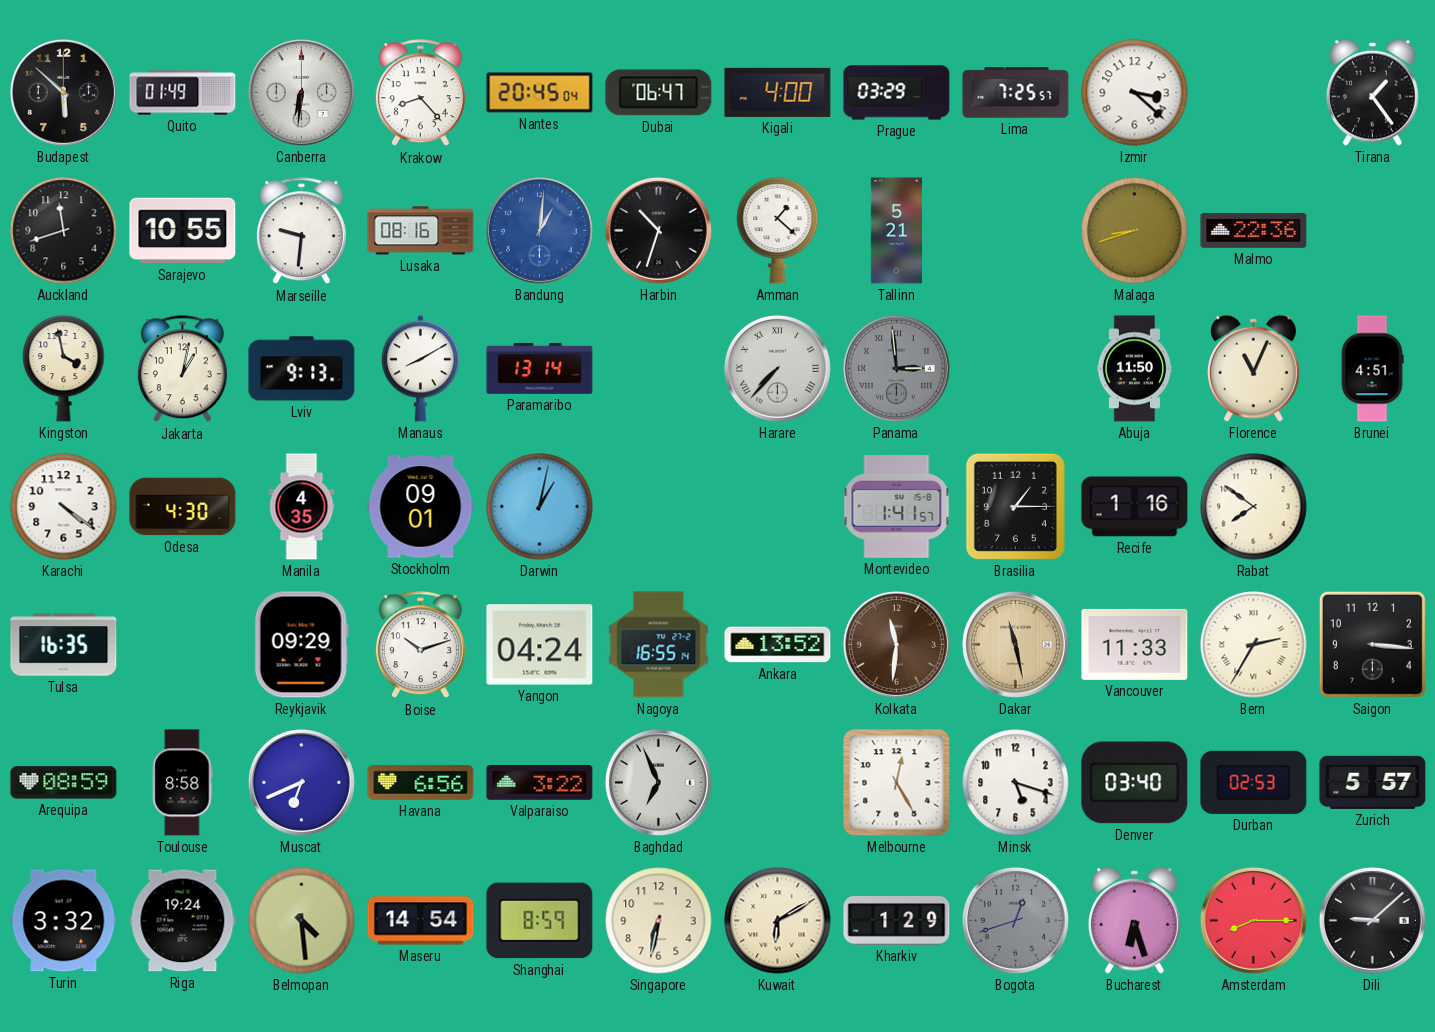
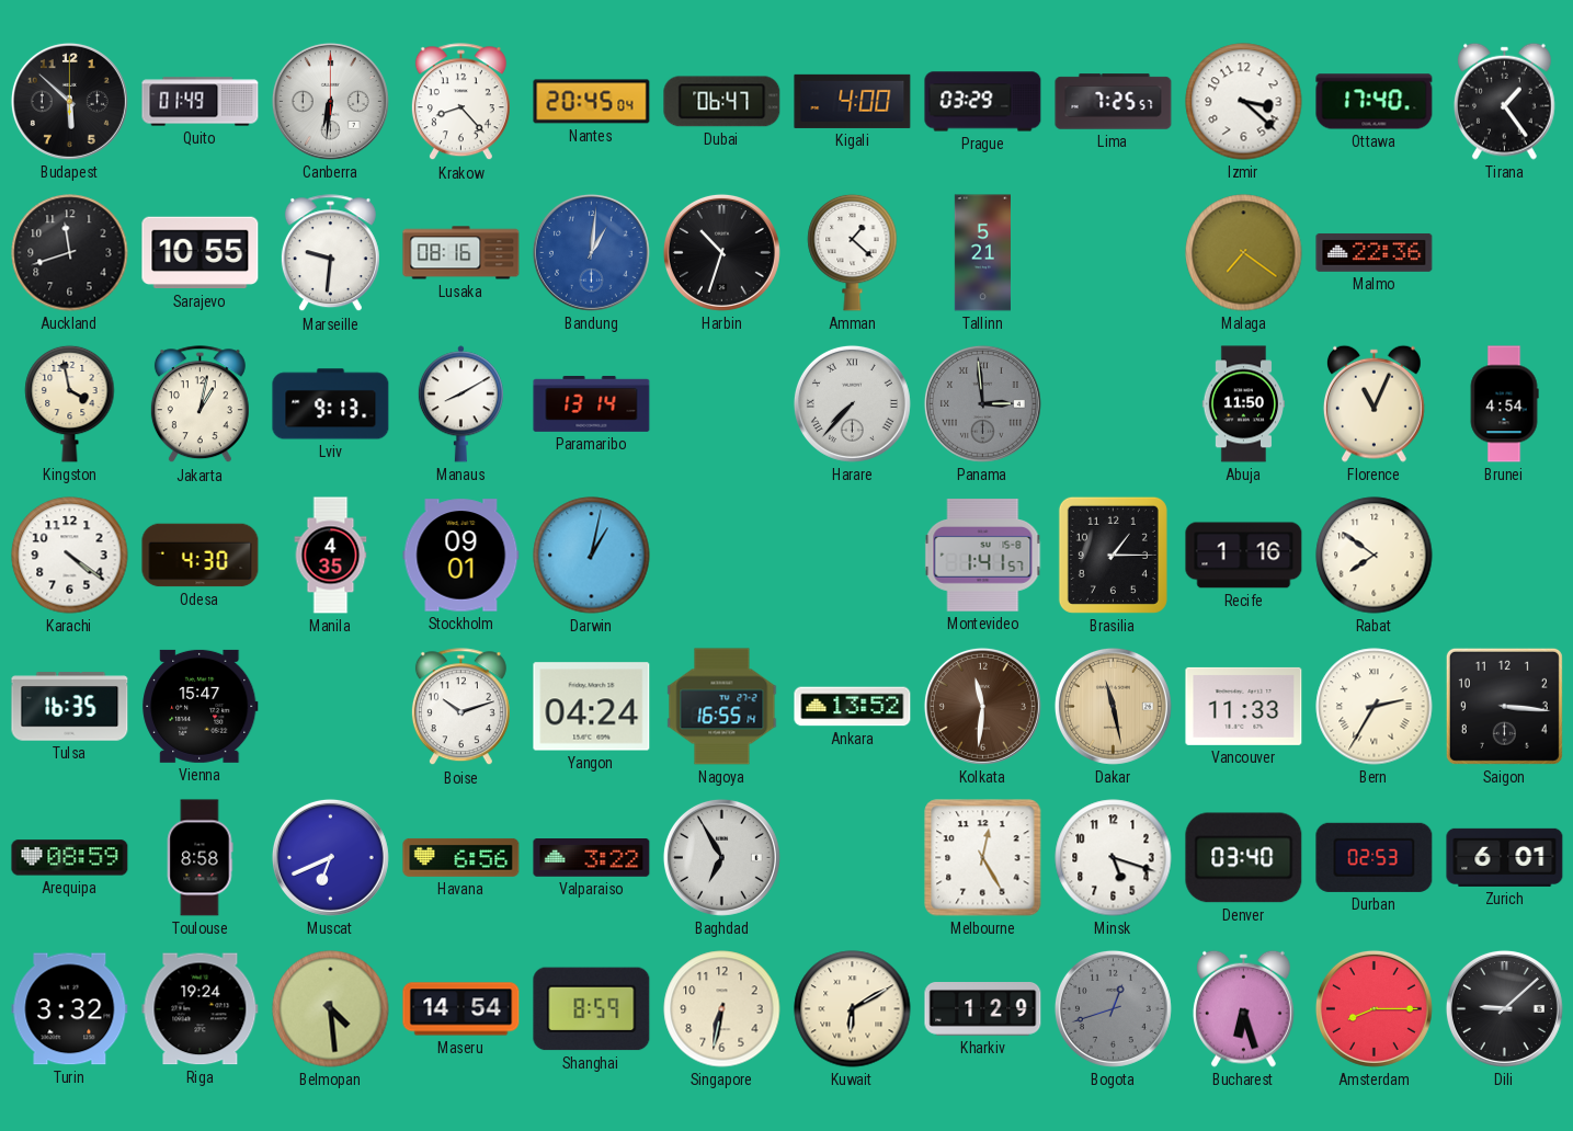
Ottawa: none -> 17:40 (1375, 102)
Malaga: 8:42 -> 7:21 (1244, 253)
Brunei: 4:51 -> 4:54 (1504, 404)
Vienna: none -> 15:47 (201, 706)
Reykjavik: 09:29 -> none (301, 645)
Baghdad: 6:56 -> 6:55 (721, 857)
Zurich: 5:57 -> 6:01 (1505, 857)
